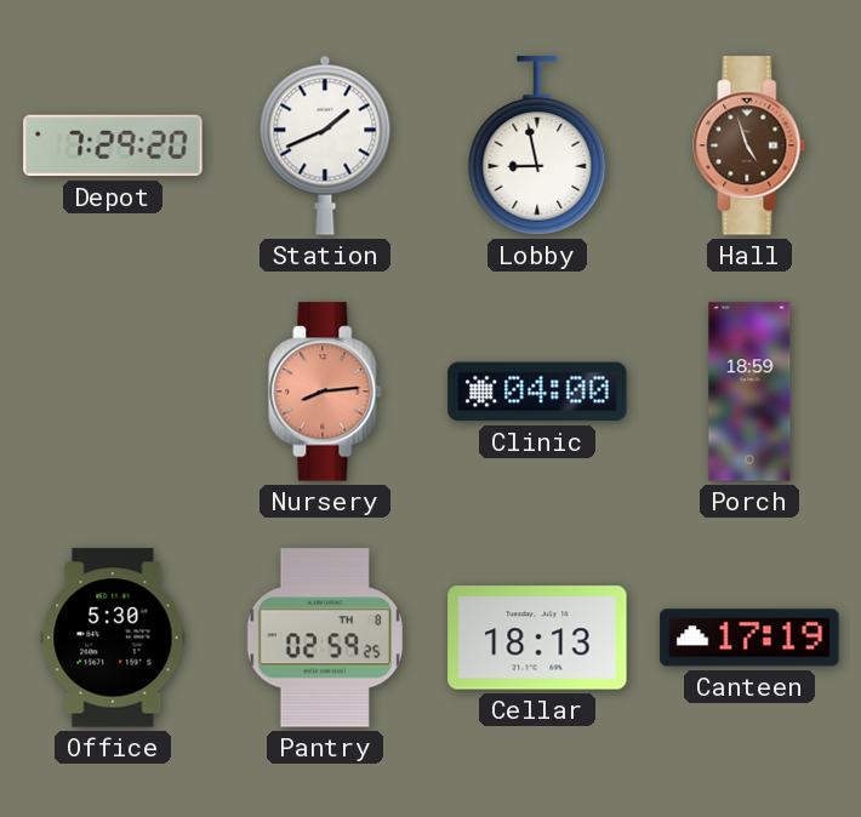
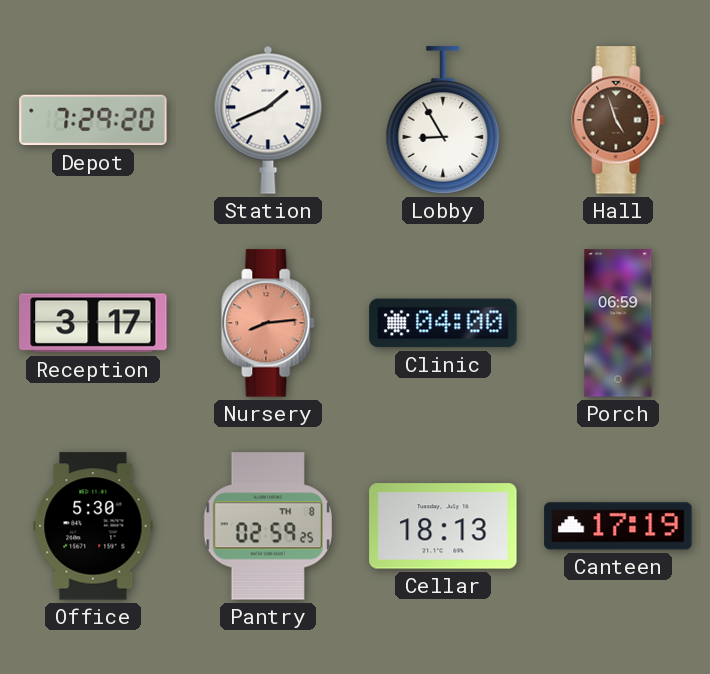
Lobby: 8:58 -> 8:55 (443, 120)
Reception: none -> 3:17 (93, 323)
Porch: 18:59 -> 06:59 (618, 323)
